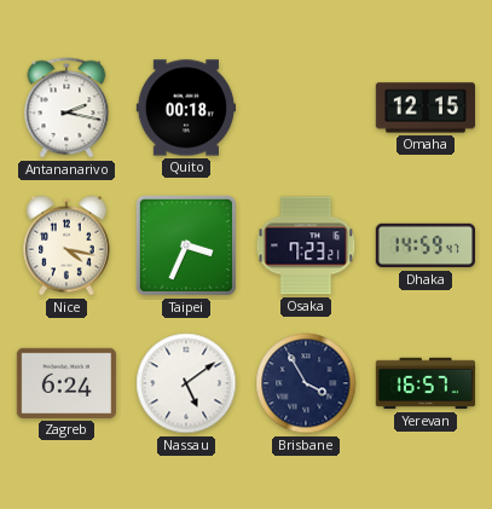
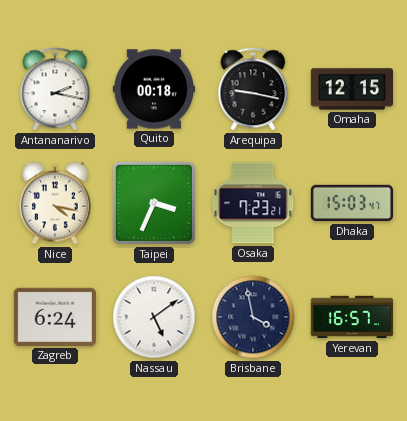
Arequipa: none -> 9:17 (253, 89)
Dhaka: 14:59 -> 15:03 (351, 203)
Brisbane: 3:55 -> 3:58 (253, 317)
